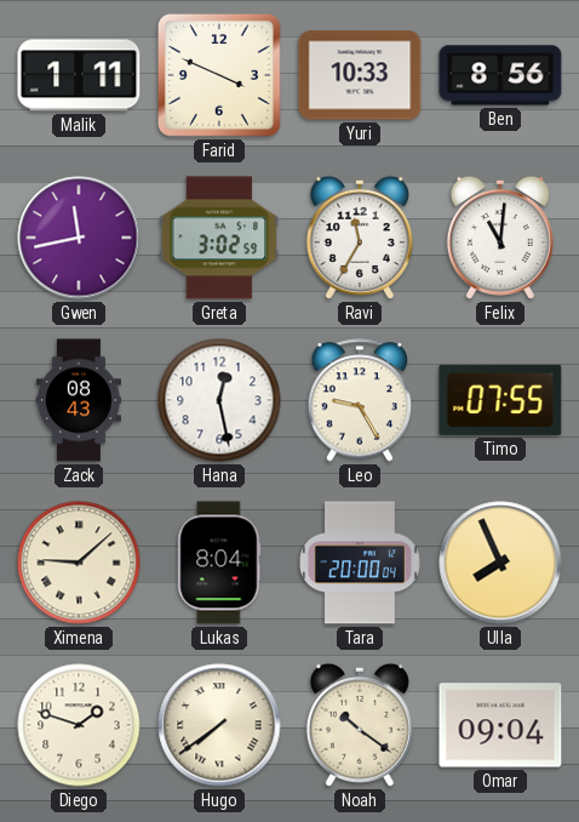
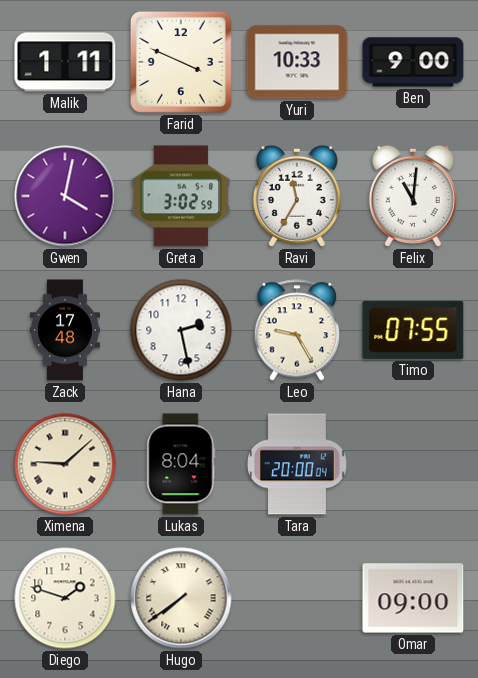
Ben: 8:56 -> 9:00 (413, 62)
Gwen: 11:43 -> 4:02 (65, 196)
Zack: 08:43 -> 17:48 (65, 330)
Hana: 12:28 -> 2:28 (181, 330)
Ulla: 7:56 -> none (500, 563)
Noah: 10:21 -> none (360, 725)
Omar: 09:04 -> 09:00 (413, 598)
